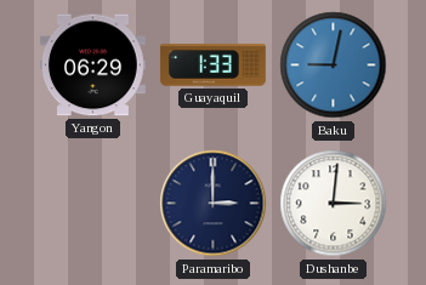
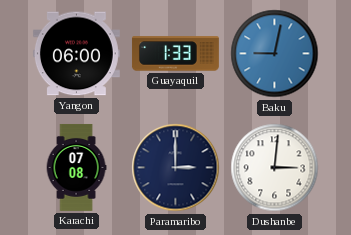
Yangon: 06:29 -> 06:00 (76, 54)
Karachi: none -> 07:08 (76, 167)
